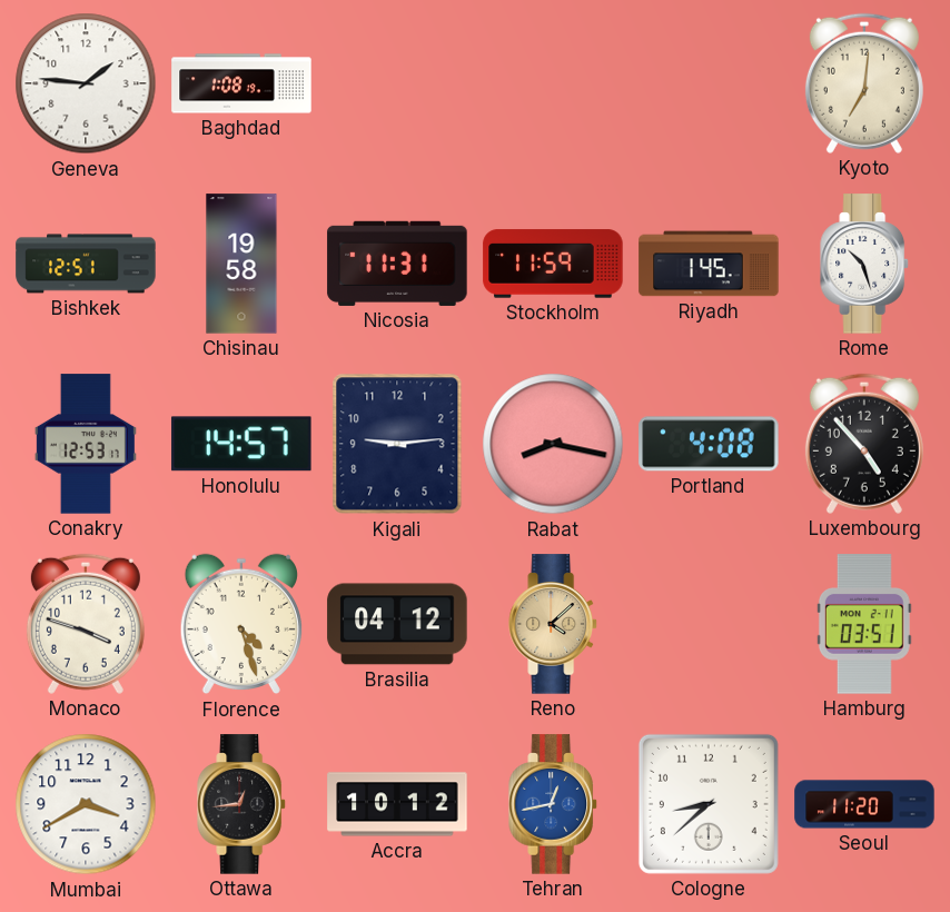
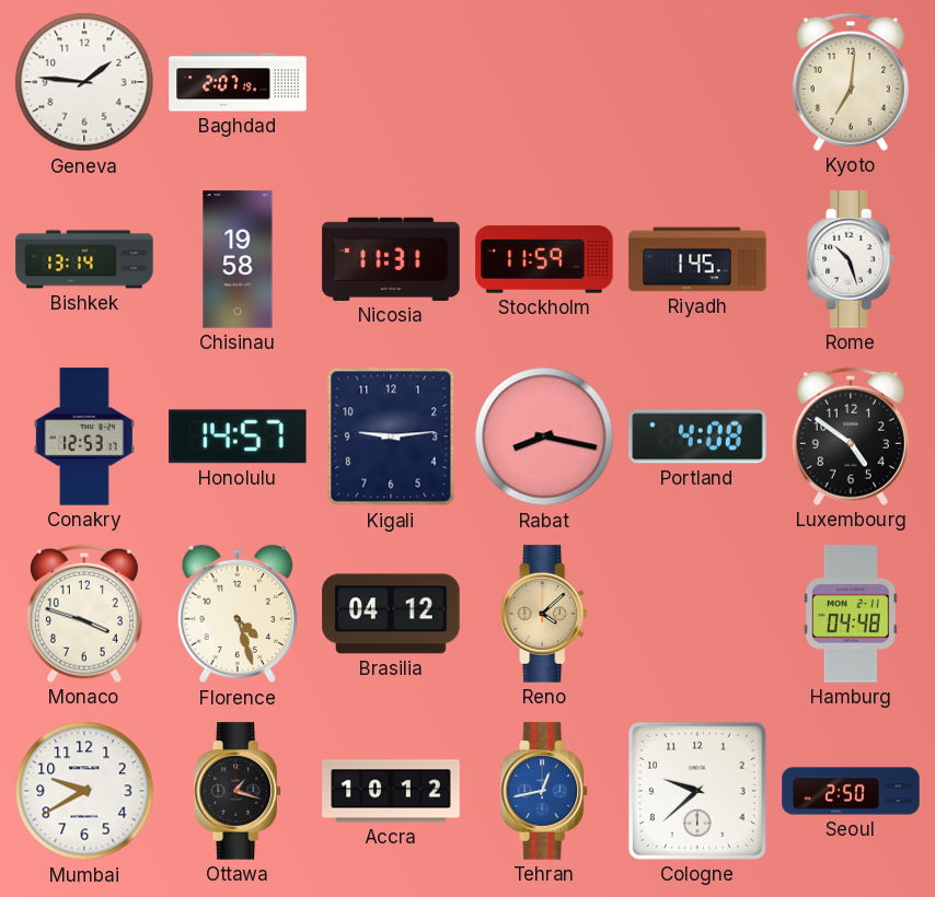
Baghdad: 1:08 -> 2:07 (238, 82)
Bishkek: 12:51 -> 13:14 (84, 259)
Luxembourg: 4:53 -> 4:51 (851, 436)
Hamburg: 03:51 -> 04:48 (851, 614)
Mumbai: 3:40 -> 9:40 (84, 791)
Ottawa: 12:44 -> 1:18 (238, 791)
Cologne: 8:38 -> 9:38 (697, 791)
Seoul: 11:20 -> 2:50 (851, 791)
